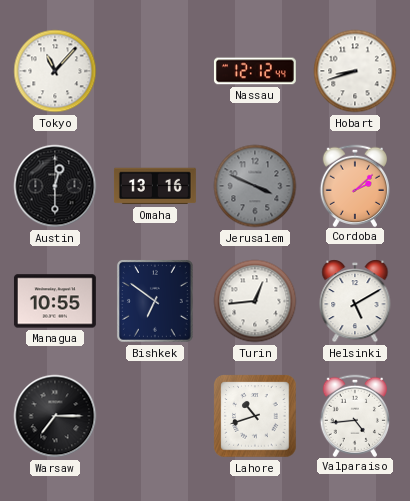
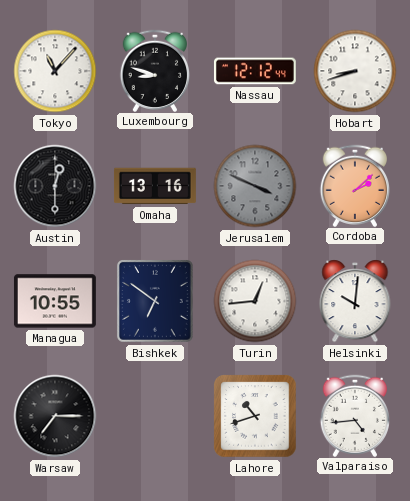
Luxembourg: none -> 8:48 (154, 70)
Helsinki: 5:10 -> 10:01 (355, 301)
